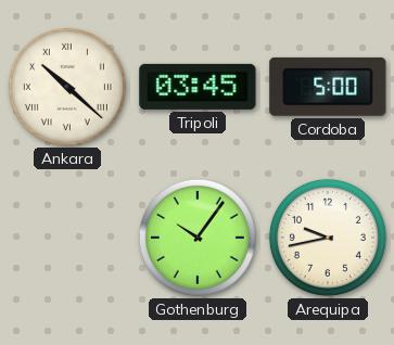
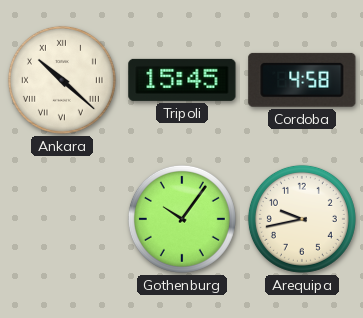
Tripoli: 03:45 -> 15:45 (182, 80)
Cordoba: 5:00 -> 4:58 (302, 80)
